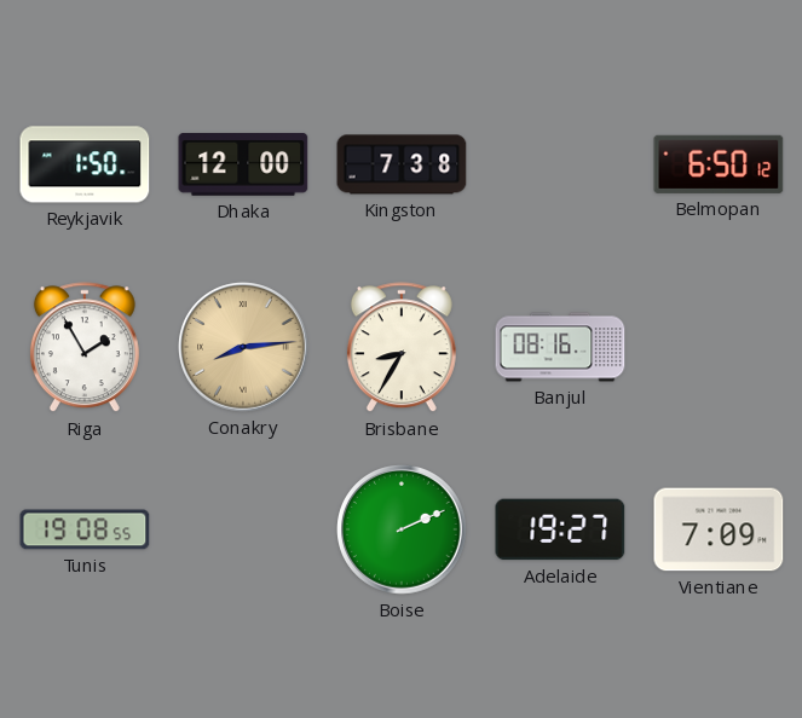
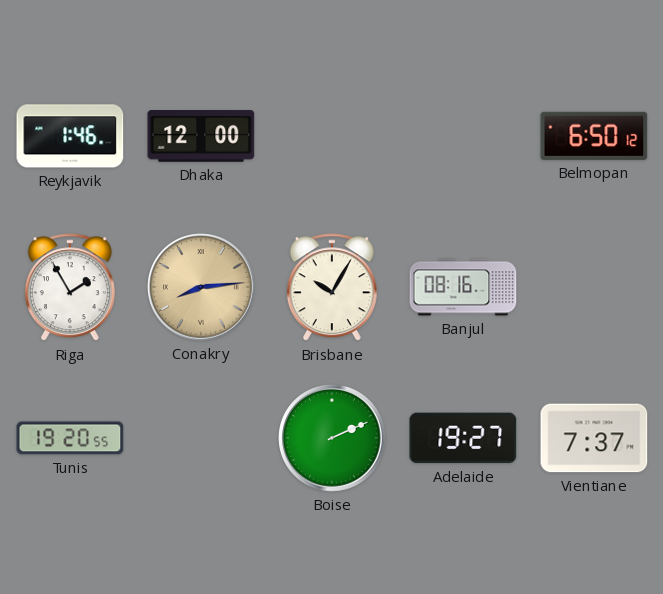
Reykjavik: 1:50 -> 1:46 (70, 136)
Kingston: 7:38 -> none (402, 164)
Brisbane: 8:35 -> 10:05 (332, 288)
Tunis: 19:08 -> 19:20 (70, 438)
Vientiane: 7:09 -> 7:37 (594, 438)
